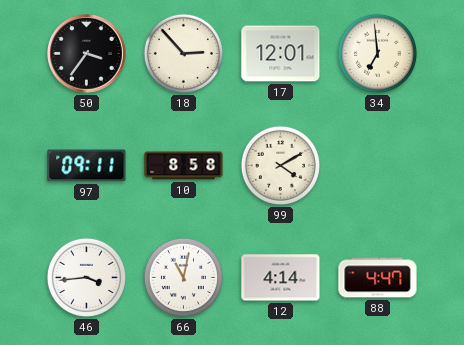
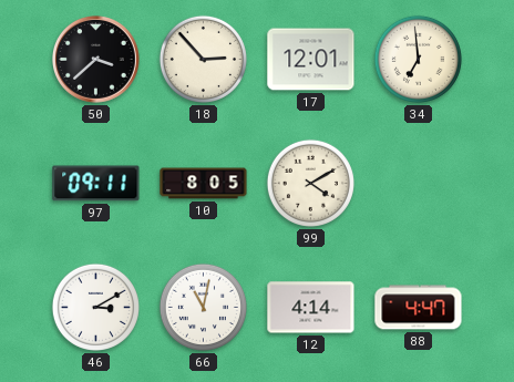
50: 3:36 -> 3:38 (96, 60)
10: 8:58 -> 8:05 (204, 184)
46: 3:44 -> 3:10 (95, 307)
